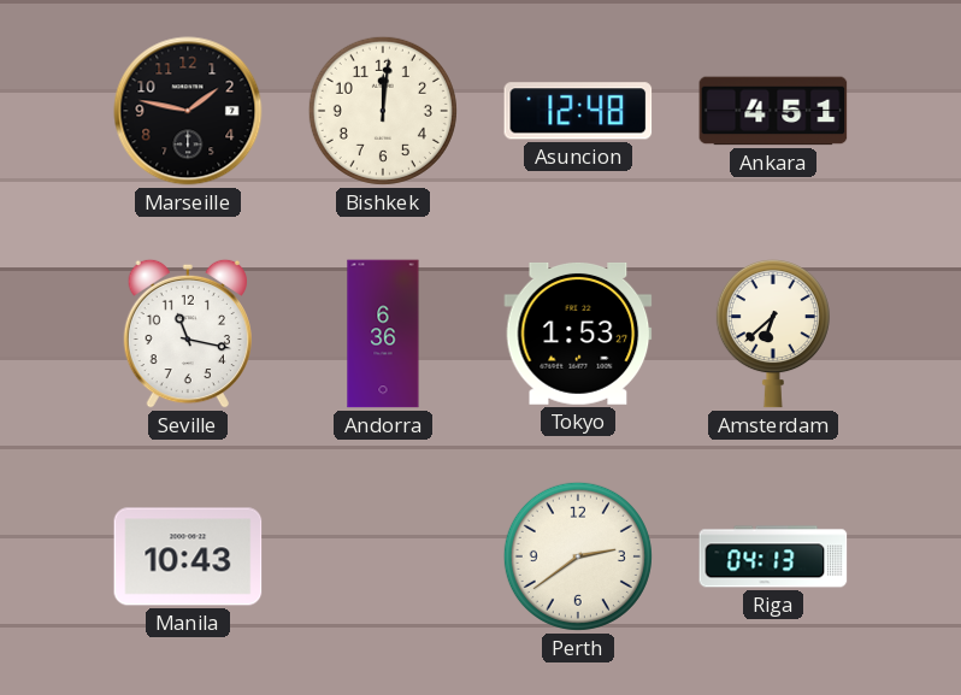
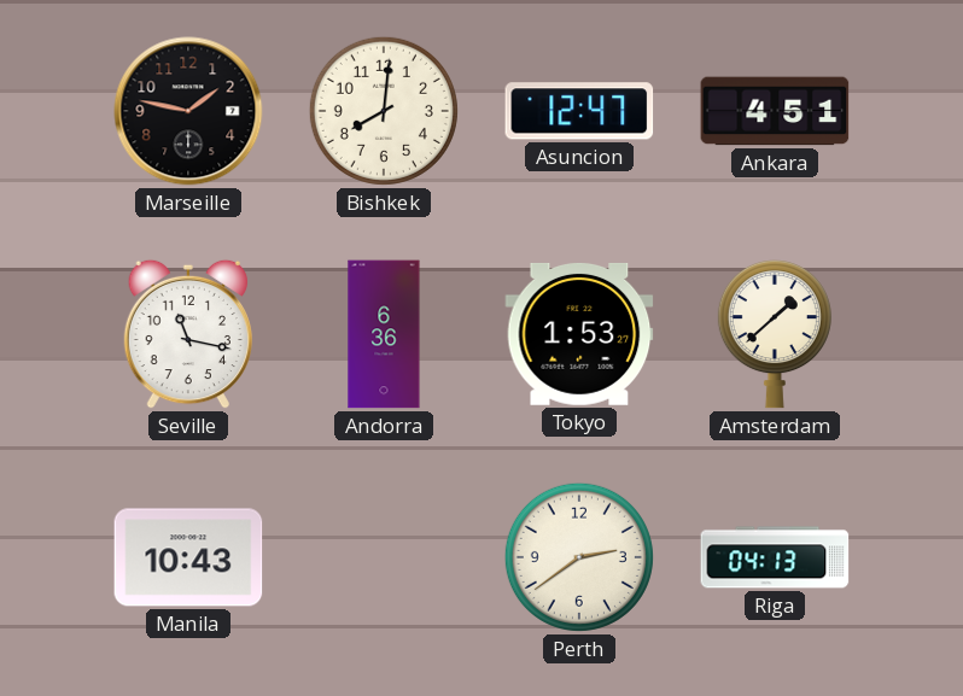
Bishkek: 12:01 -> 8:01 (384, 111)
Asuncion: 12:48 -> 12:47 (579, 111)
Amsterdam: 6:38 -> 1:38 (775, 335)
